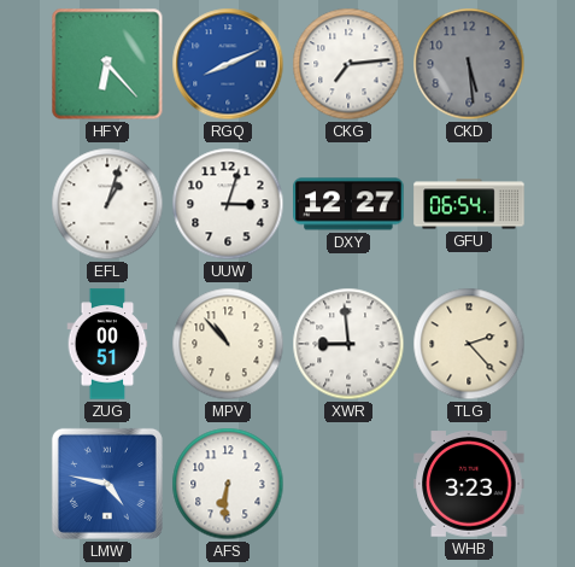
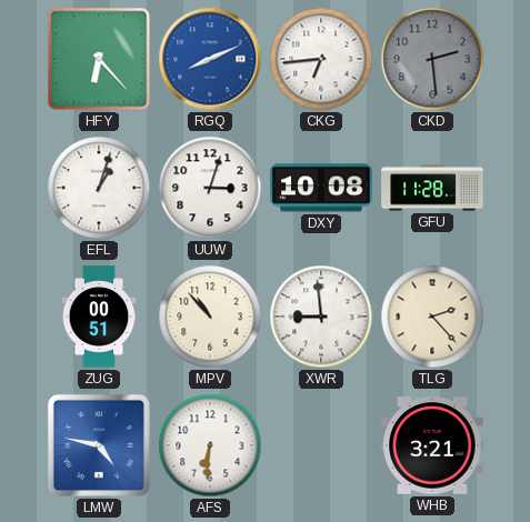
CKG: 7:14 -> 6:44 (321, 59)
CKD: 5:29 -> 2:29 (432, 59)
DXY: 12:27 -> 10:08 (321, 188)
GFU: 06:54 -> 11:28 (432, 188)
WHB: 3:23 -> 3:21 (432, 445)
